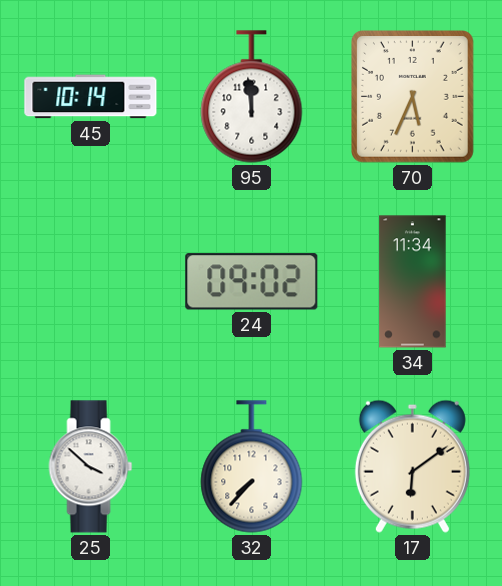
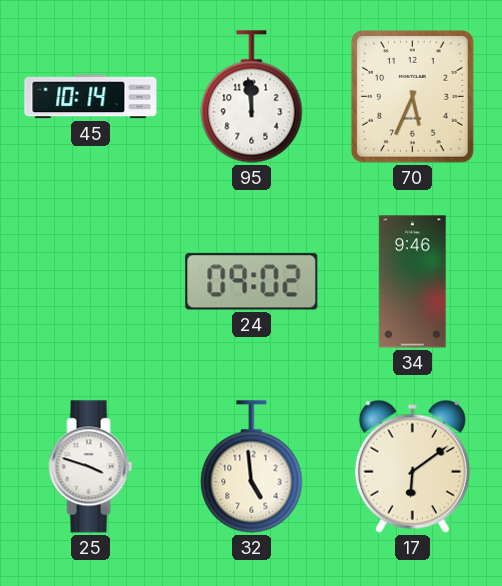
34: 11:34 -> 9:46 (413, 282)
25: 3:52 -> 3:48 (91, 467)
32: 7:37 -> 4:59 (252, 467)
